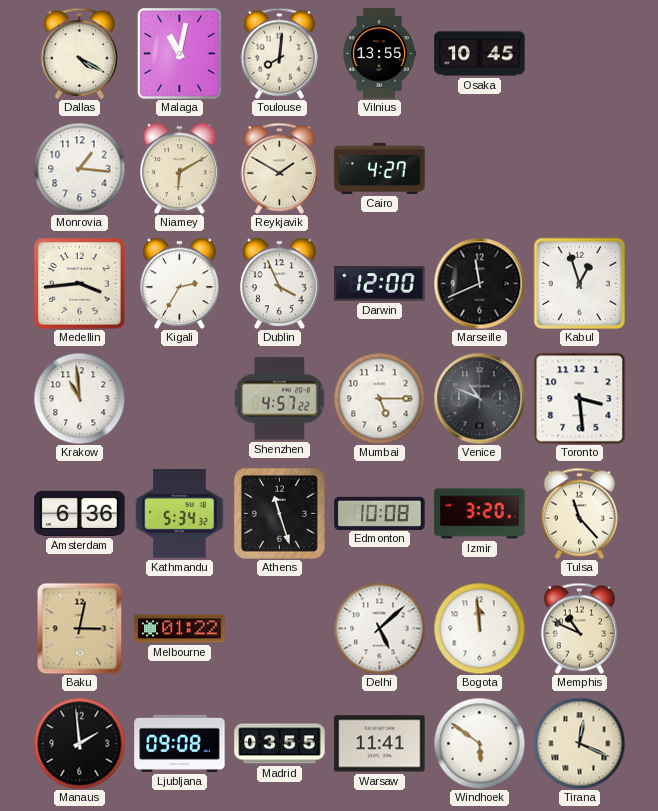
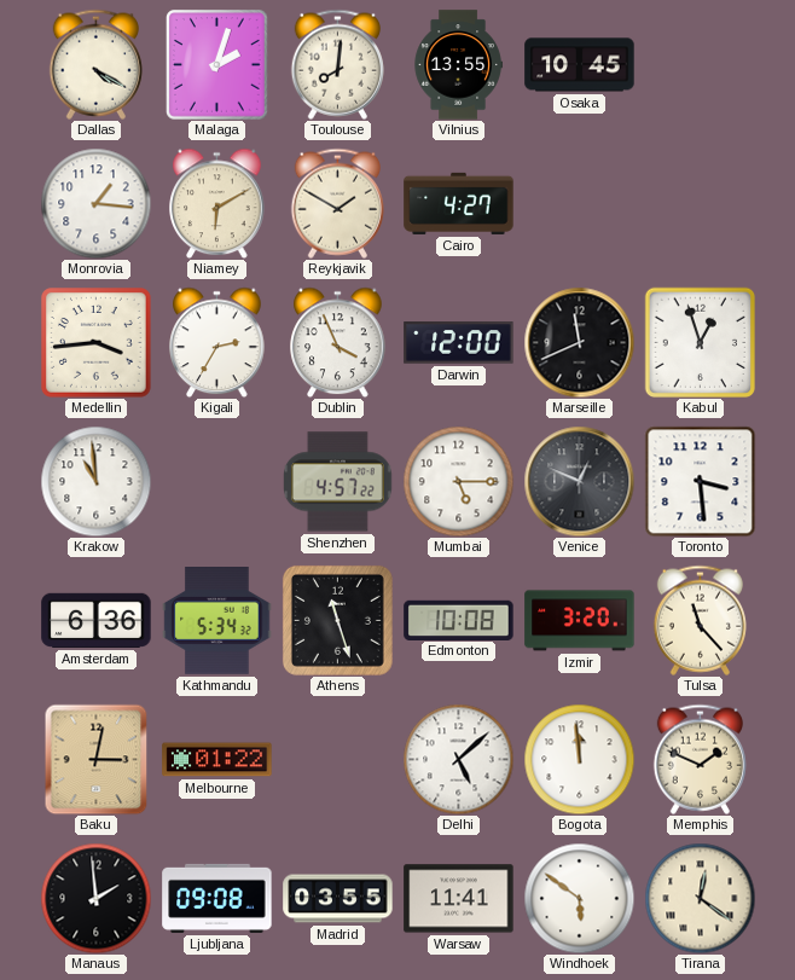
Malaga: 11:02 -> 2:03 (217, 65)
Venice: 10:49 -> 12:49 (579, 481)
Memphis: 10:49 -> 1:49 (700, 759)
Tirana: 12:19 -> 12:21 (700, 898)
